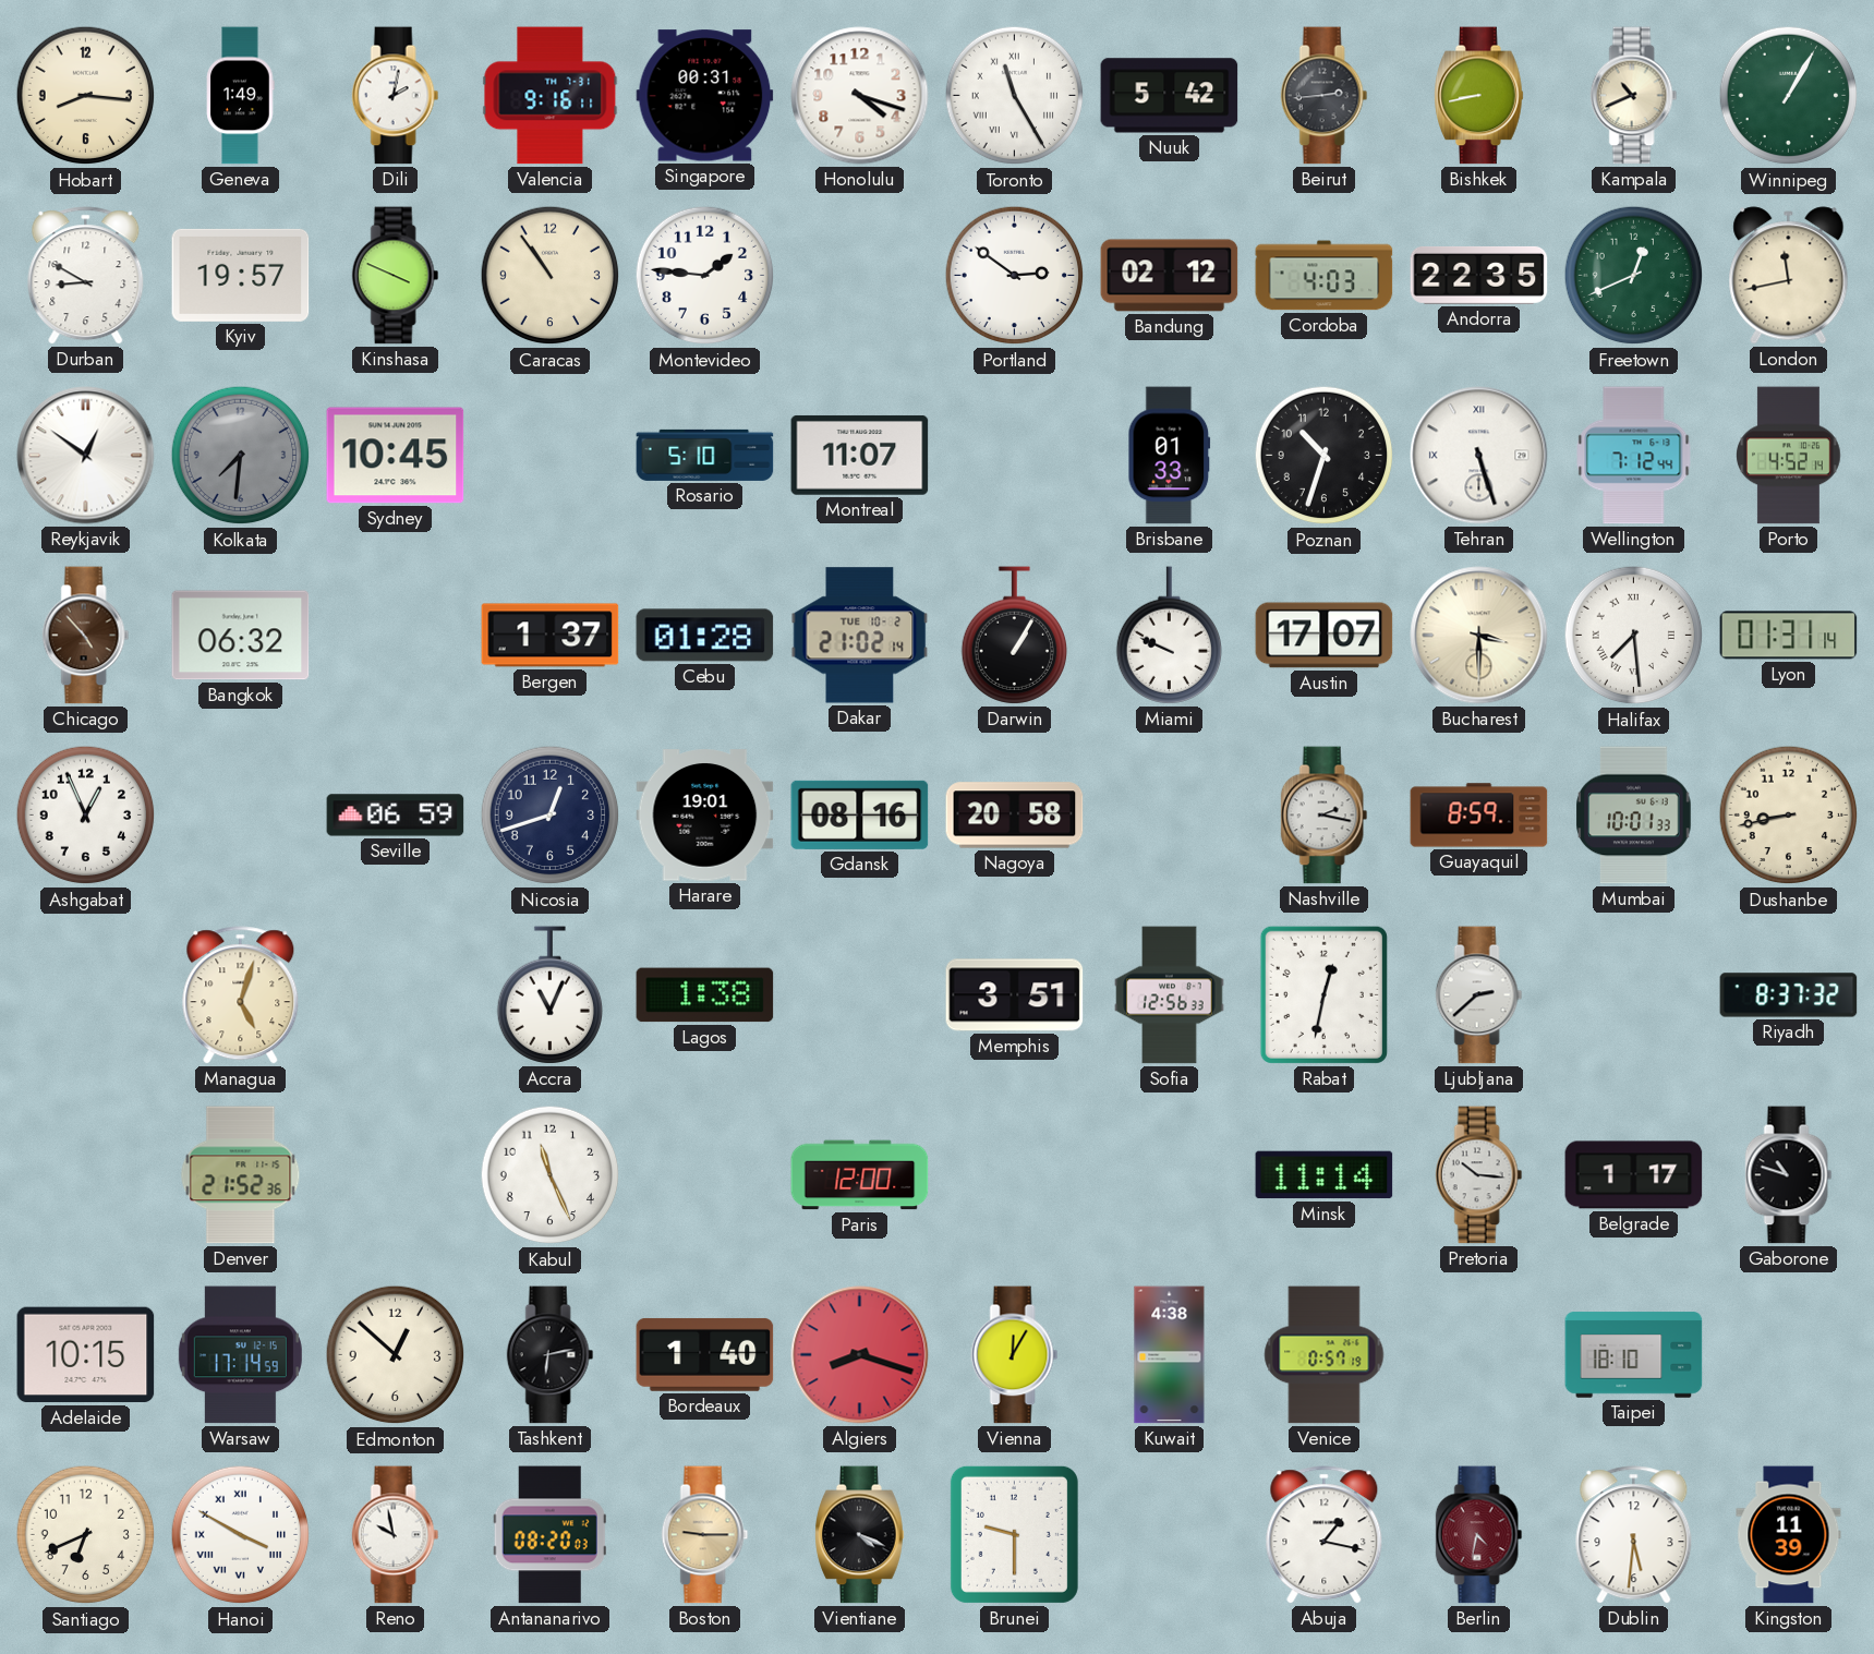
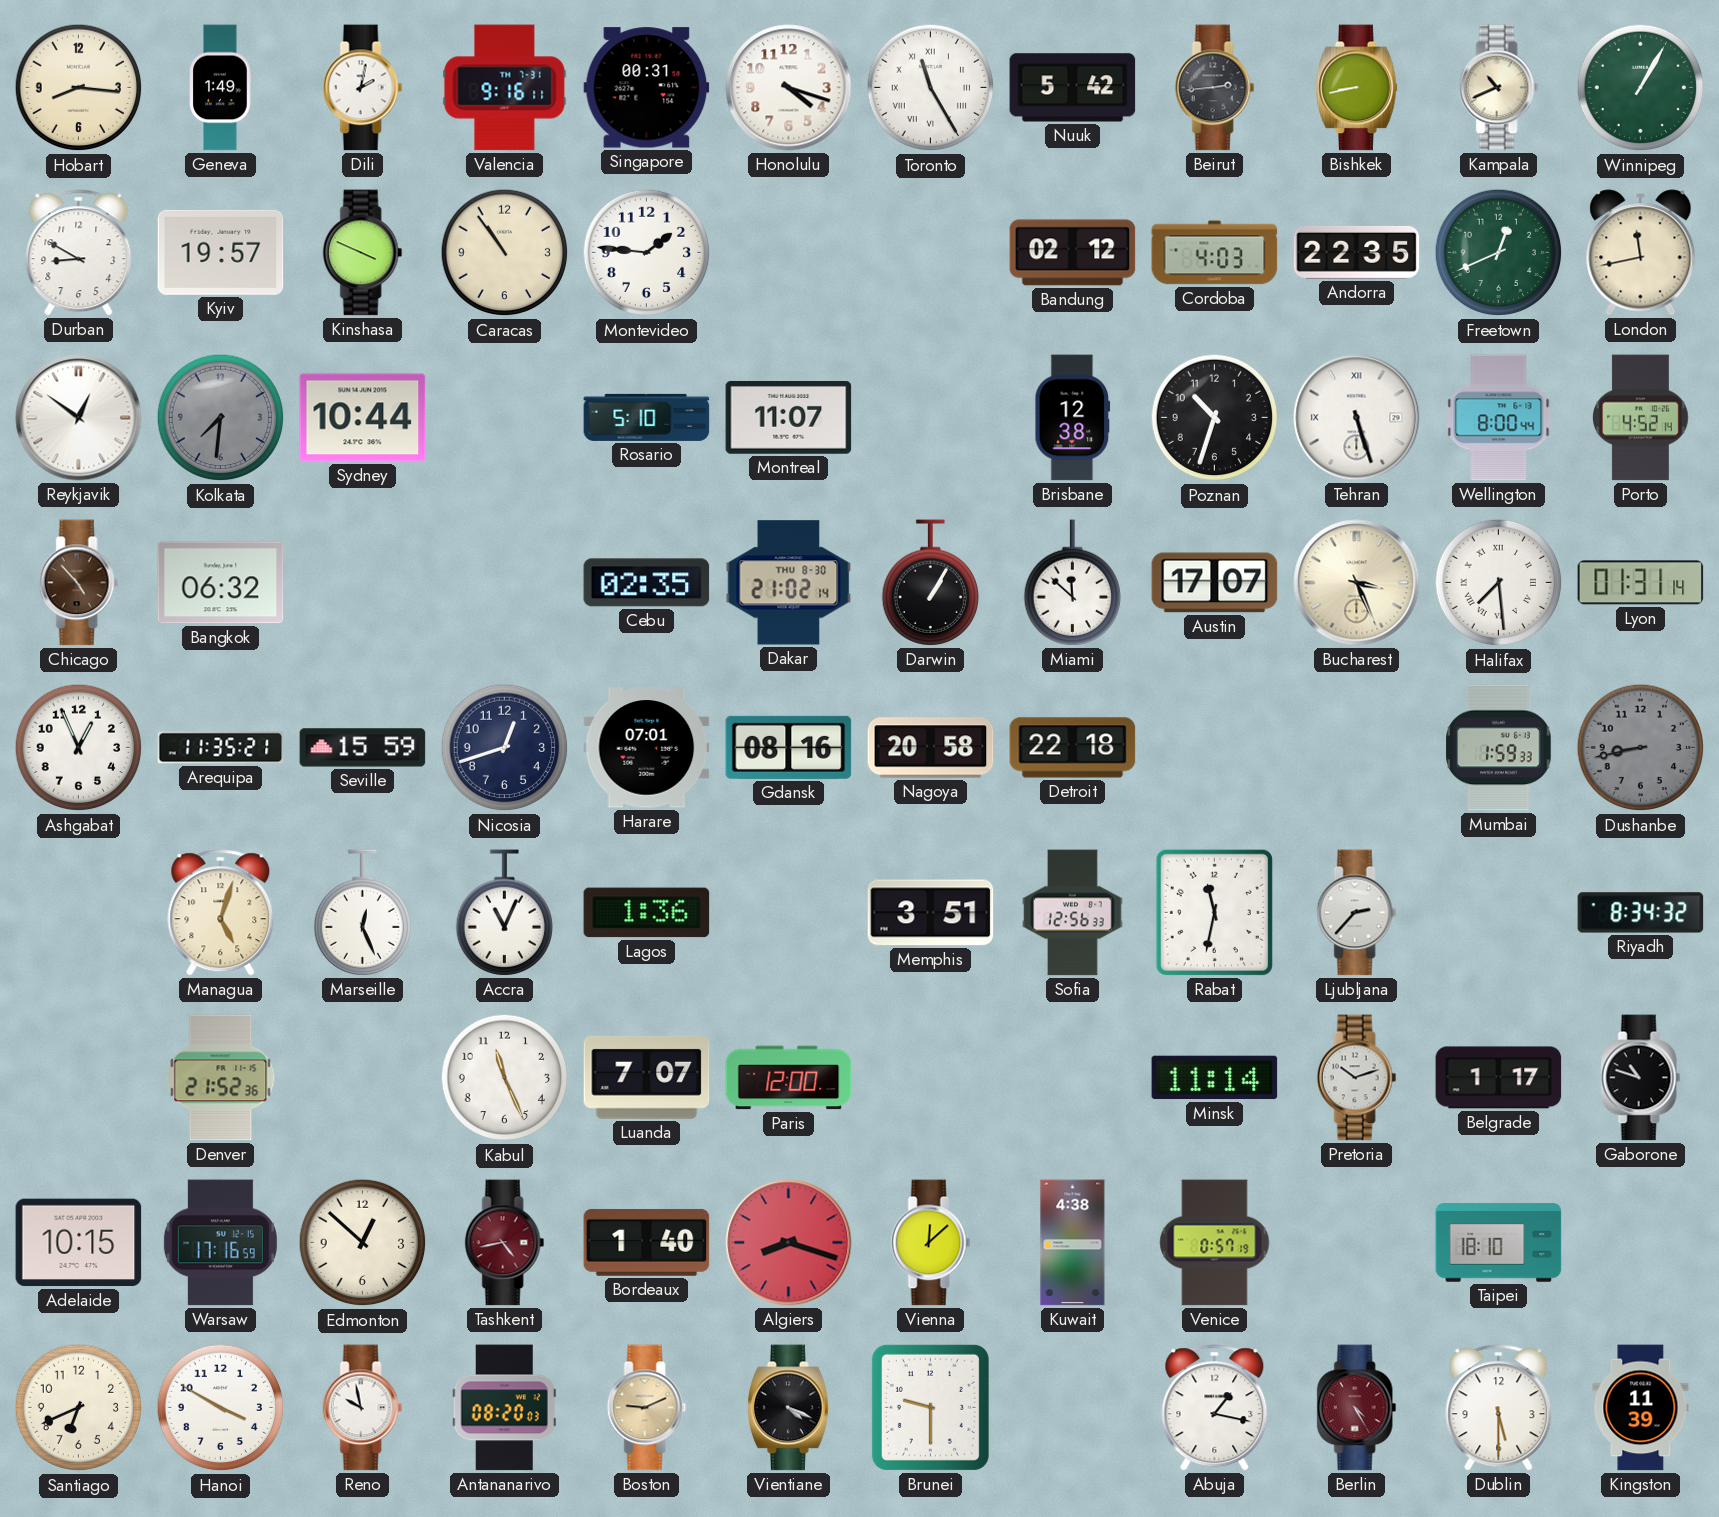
Portland: 2:51 -> none (1015, 276)
Sydney: 10:45 -> 10:44 (363, 418)
Brisbane: 01:33 -> 12:38 (1073, 418)
Wellington: 7:12 -> 8:00 (1499, 418)
Bergen: 1:37 -> none (551, 636)
Cebu: 01:28 -> 02:35 (647, 583)
Dakar date: TUE 10-2 -> THU 8-30 (789, 583)
Miami: 9:49 -> 11:52 (1072, 583)
Bucharest: 3:30 -> 3:26 (1357, 583)
Arequipa: none -> 11:35 (221, 748)
Seville: 06:59 -> 15:59 (363, 748)
Harare: 19:01 -> 07:01 (647, 748)
Detroit: none -> 22:18 (1073, 748)
Nashville: 2:17 -> none (1325, 816)
Guayaquil: 8:59 -> none (1479, 816)
Mumbai: 10:01 -> 1:59 (1499, 748)
Dushanbe dial: cream -> grey (1641, 748)
Marseille: none -> 12:26 (362, 913)
Lagos: 1:38 -> 1:36 (647, 913)
Rabat: 12:32 -> 11:32 (1214, 912)
Ljubljana: 2:38 -> 2:37 (1357, 913)
Riyadh: 8:37 -> 8:34 (1641, 913)
Luanda: none -> 7:07 (647, 1077)
Pretoria: 10:16 -> 10:12 (1357, 1078)
Warsaw: 17:14 -> 17:16 (220, 1243)
Tashkent: 6:13 -> 4:43 (505, 1243)
Tashkent dial: black -> burgundy (505, 1243)
Vienna: 12:05 -> 12:08 (931, 1243)
Hanoi numerals: Roman -> Arabic (221, 1408)
Boston: 9:15 -> 9:11 (647, 1408)
Berlin: 4:32 -> 4:25 (1357, 1408)
Dublin: 5:31 -> 5:30 (1499, 1408)
